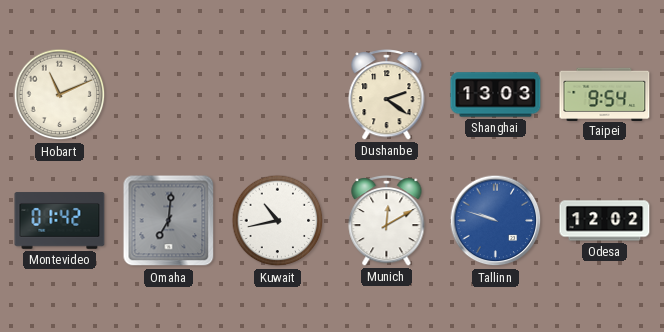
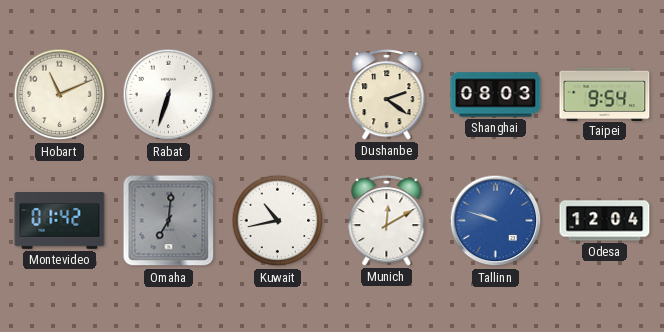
Rabat: none -> 6:33 (169, 95)
Shanghai: 13:03 -> 08:03 (496, 95)
Odesa: 12:02 -> 12:04 (605, 221)
